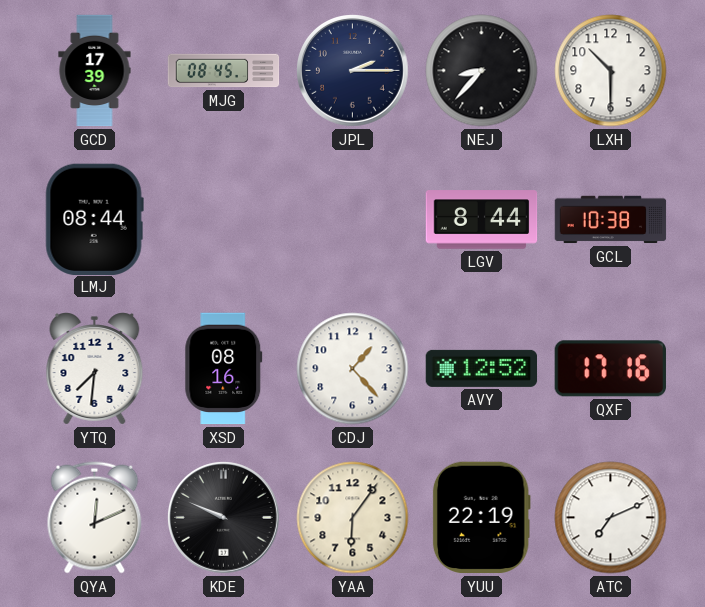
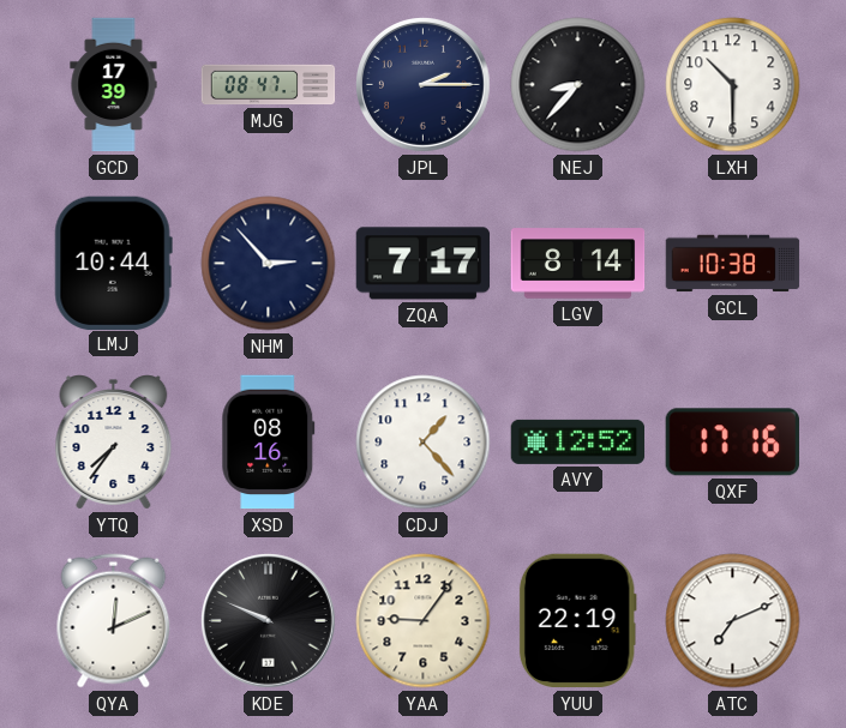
MJG: 08:45 -> 08:47 (269, 85)
LMJ: 08:44 -> 10:44 (113, 263)
NHM: none -> 2:53 (269, 264)
ZQA: none -> 7:17 (424, 264)
LGV: 8:44 -> 8:14 (578, 264)
YTQ: 7:31 -> 7:36 (114, 443)
YAA: 6:06 -> 9:06 (424, 621)
